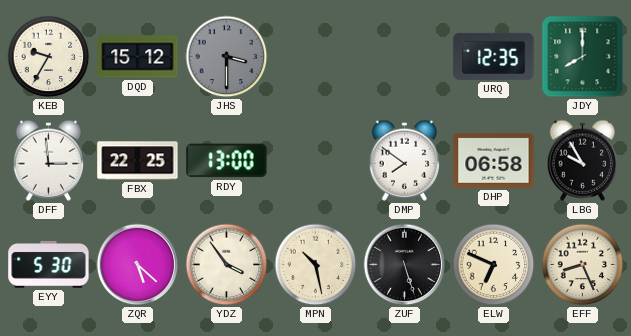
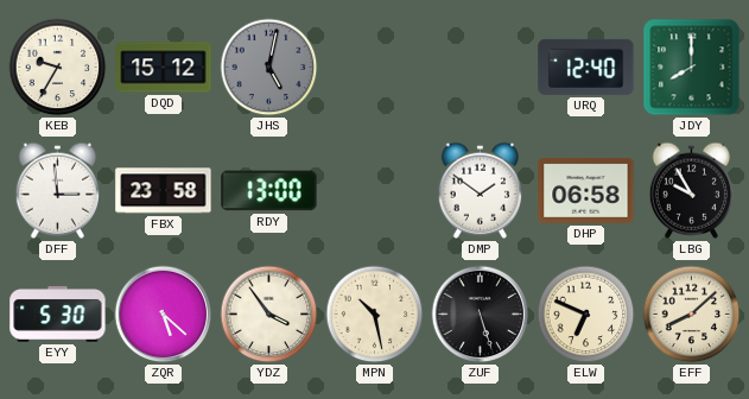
JHS: 3:30 -> 5:02 (269, 68)
URQ: 12:35 -> 12:40 (586, 66)
FBX: 22:25 -> 23:58 (164, 191)
DMP: 7:51 -> 1:51 (481, 190)
EFF: 8:26 -> 8:08 (692, 315)
